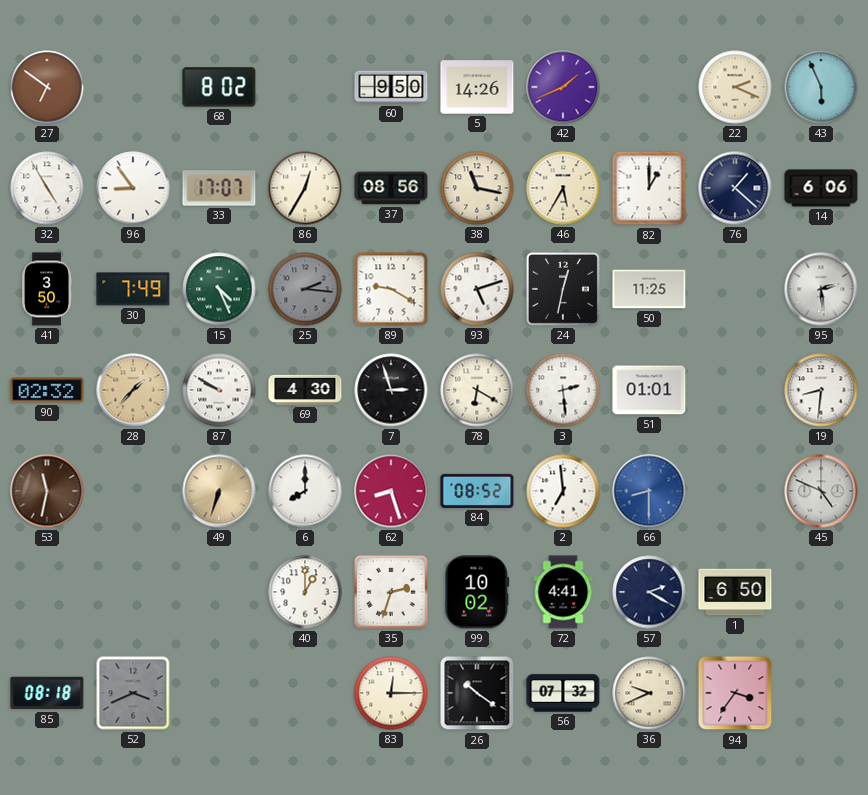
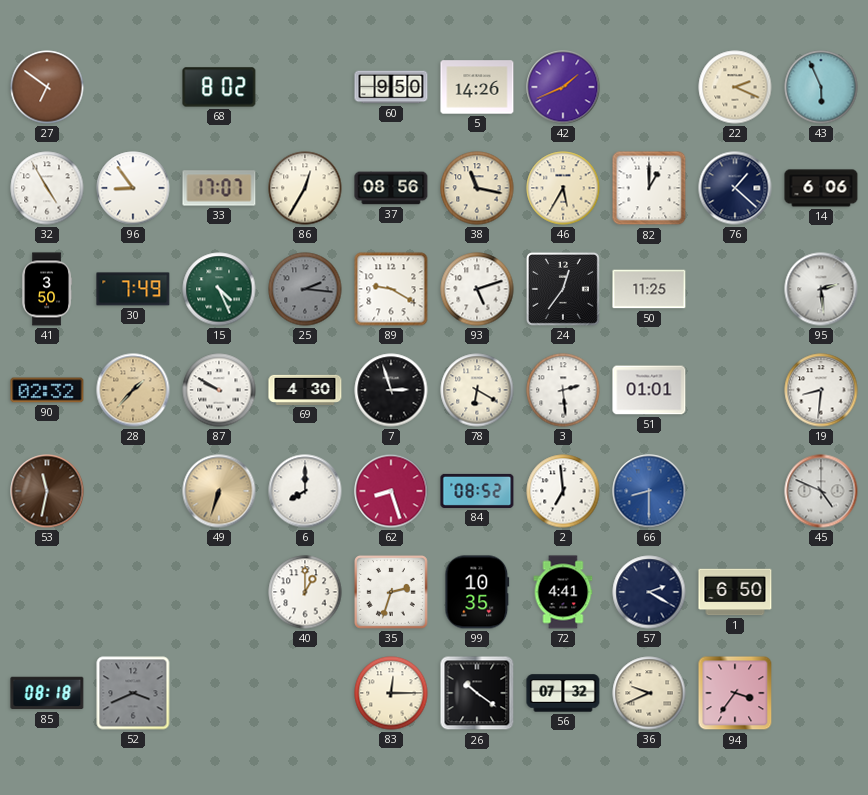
24: 12:32 -> 12:36 (563, 289)
99: 10:02 -> 10:35 (477, 592)
